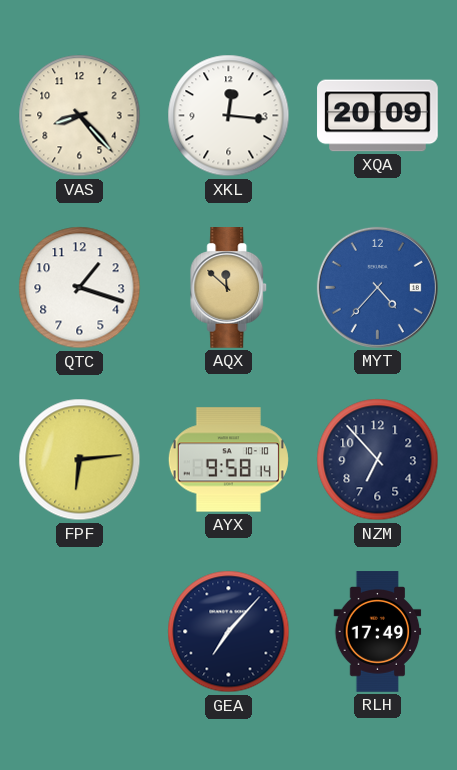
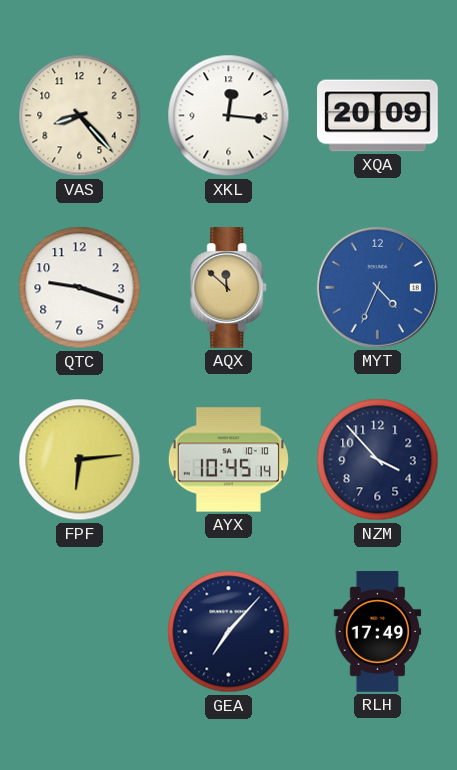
QTC: 1:18 -> 9:18 (80, 288)
MYT: 4:37 -> 4:34 (377, 287)
AYX: 9:58 -> 10:45 (228, 460)
NZM: 6:53 -> 3:53 (378, 460)
